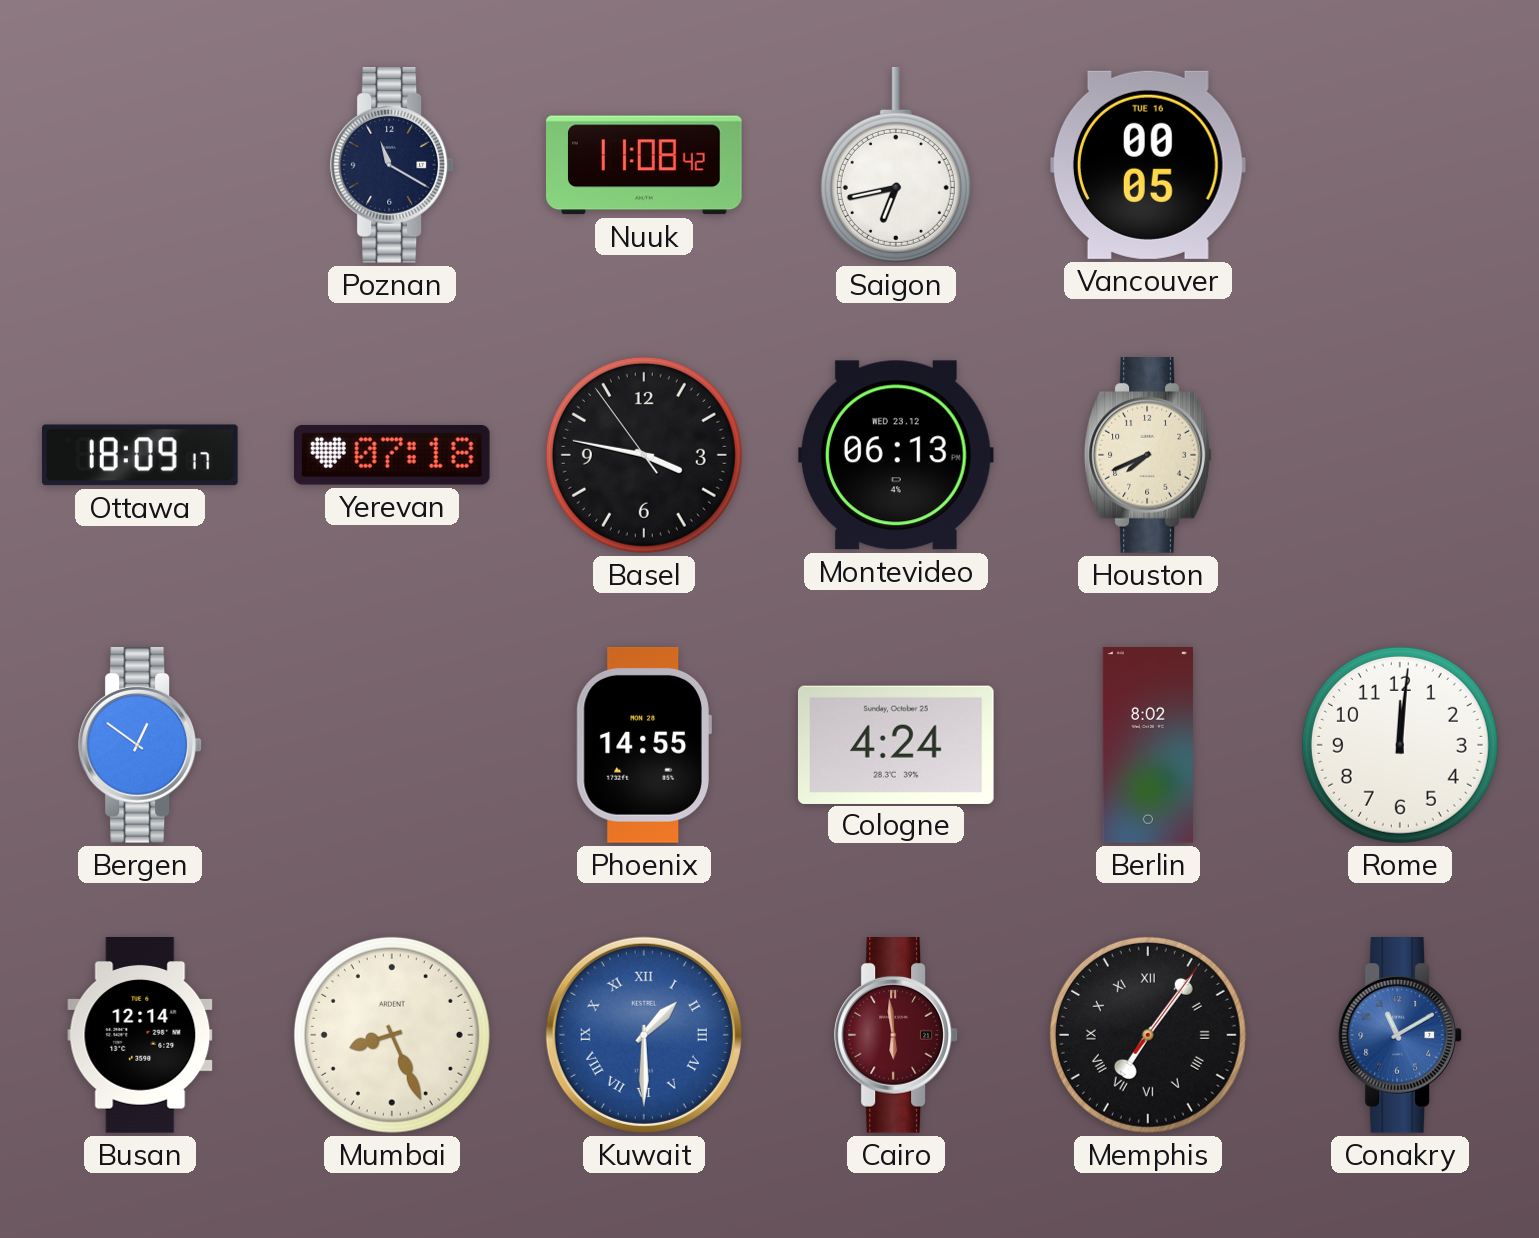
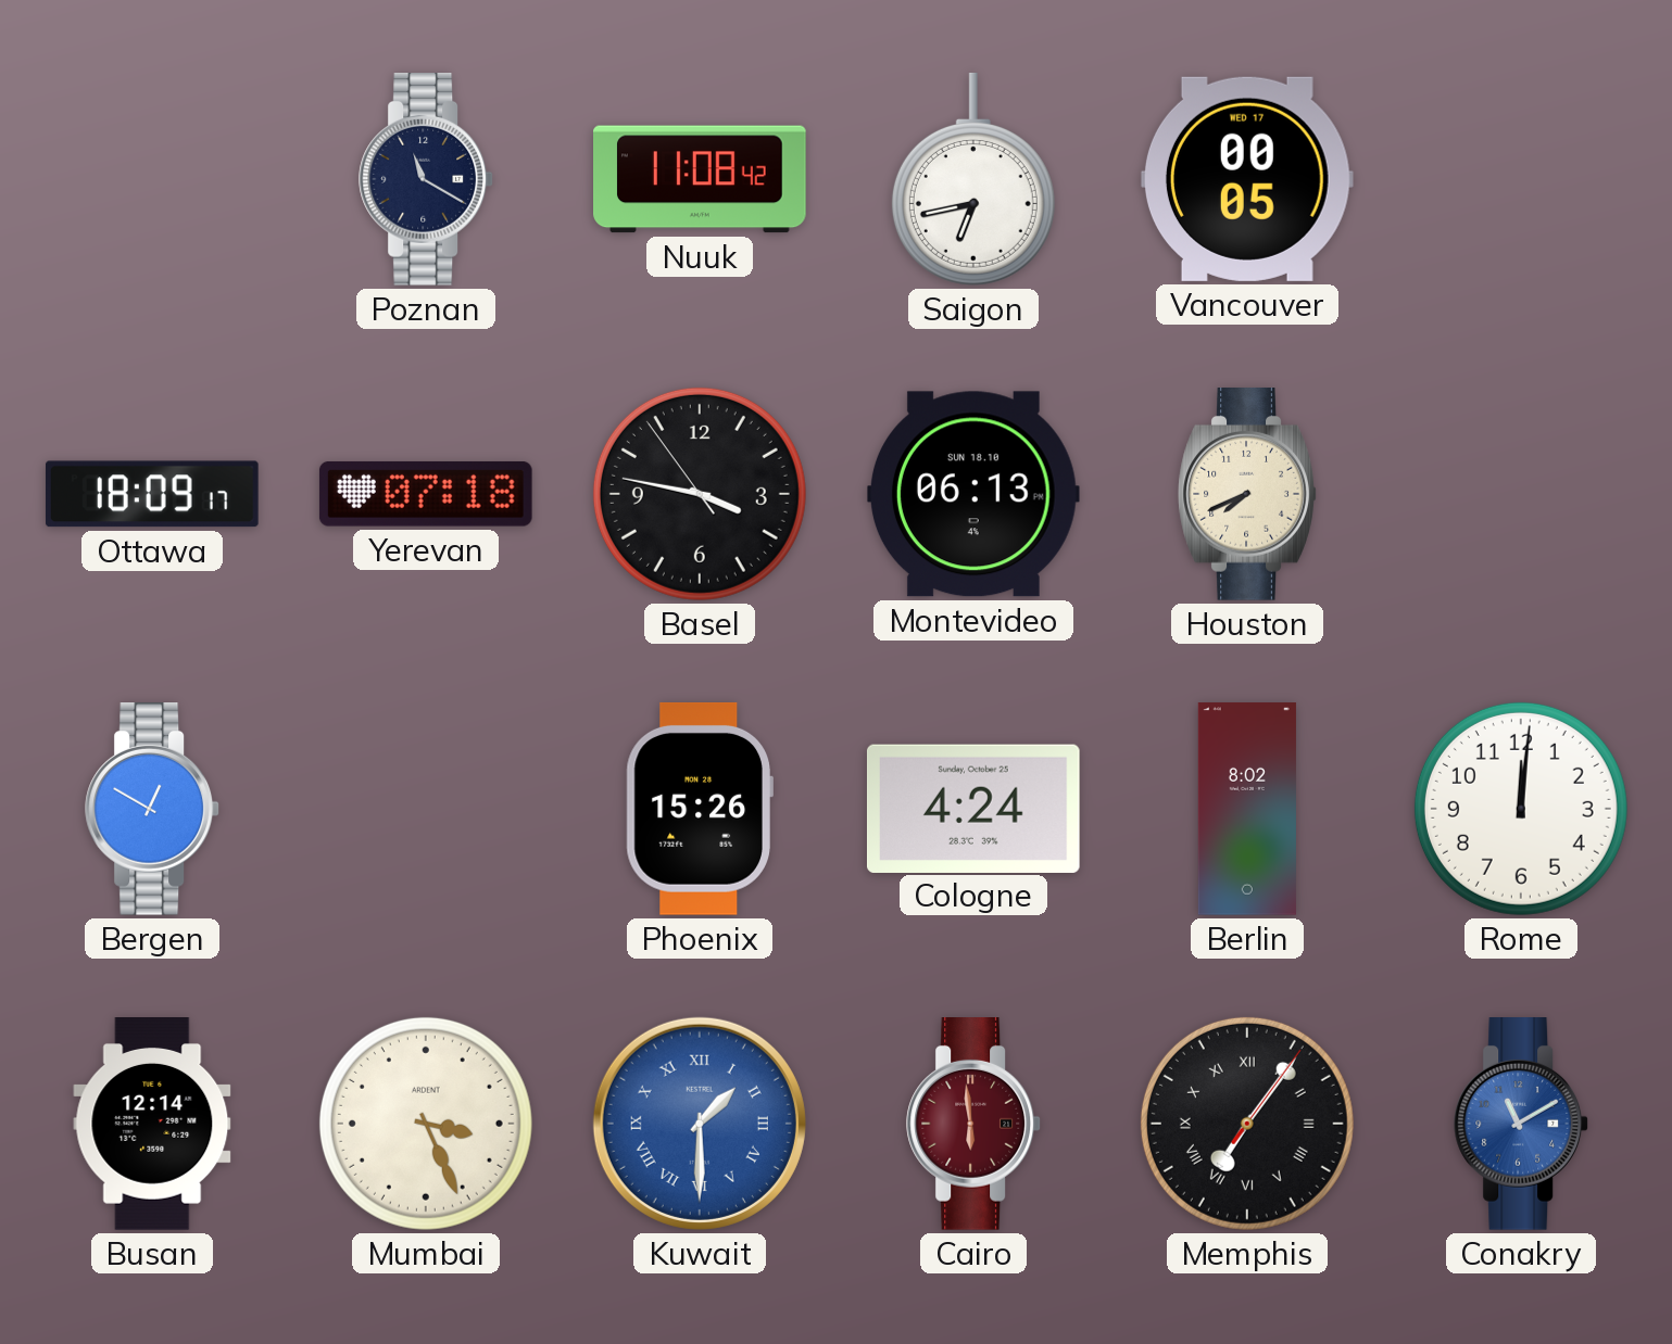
Vancouver date: TUE 16 -> WED 17 (1247, 179)
Montevideo date: WED 23.12 -> SUN 18.10 (973, 494)
Bergen: 12:51 -> 12:50 (152, 810)
Phoenix: 14:55 -> 15:26 (700, 809)
Mumbai: 8:26 -> 3:26 (426, 1124)
